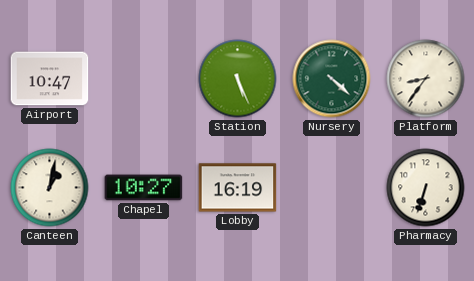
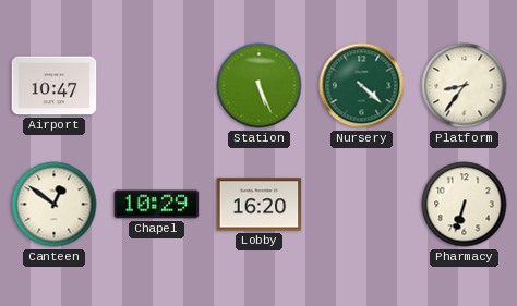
Canteen: 1:02 -> 12:51 (55, 205)
Chapel: 10:27 -> 10:29 (157, 205)
Lobby: 16:19 -> 16:20 (260, 205)
